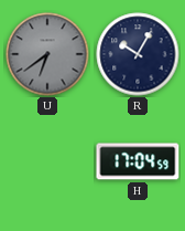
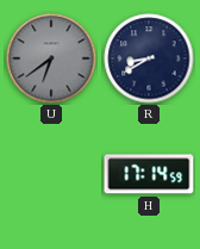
R: 10:05 -> 8:40 (149, 58)
H: 17:04 -> 17:14 (149, 174)
